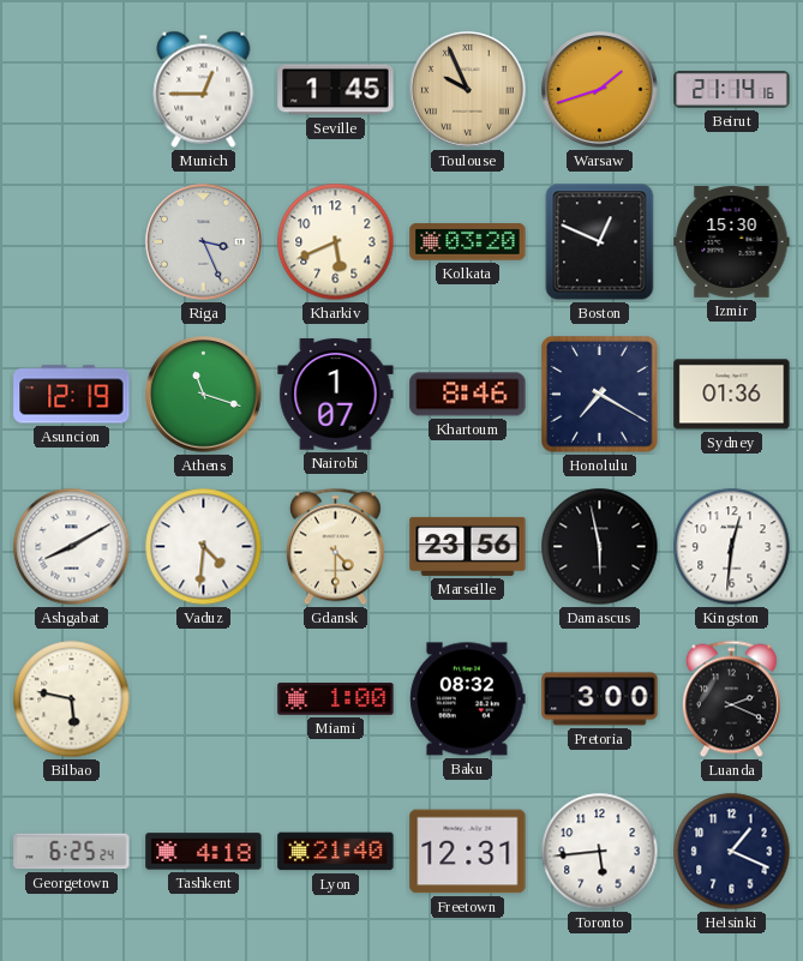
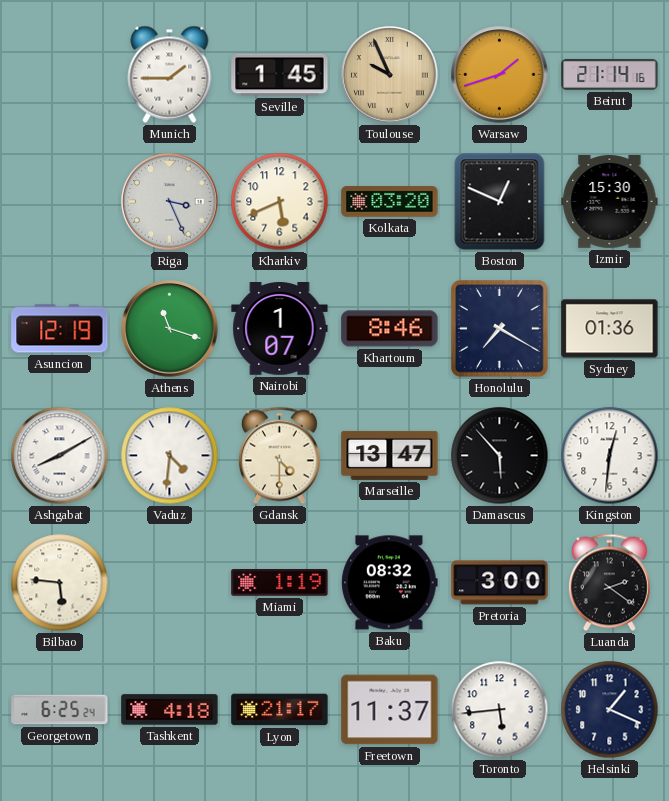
Munich: 12:45 -> 1:45 (170, 74)
Marseille: 23:56 -> 13:47 (390, 455)
Damascus: 5:58 -> 5:53 (500, 456)
Bilbao: 5:47 -> 5:46 (60, 583)
Miami: 1:00 -> 1:19 (280, 583)
Luanda: 2:19 -> 2:21 (609, 583)
Lyon: 21:40 -> 21:17 (280, 710)
Freetown: 12:31 -> 11:37 (390, 710)
